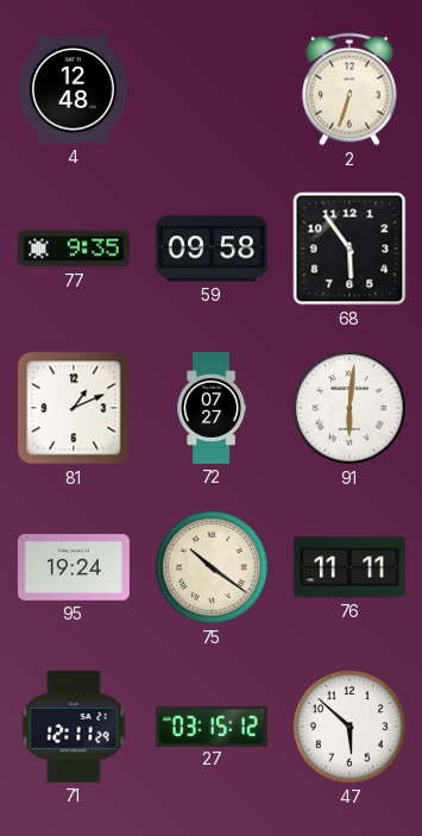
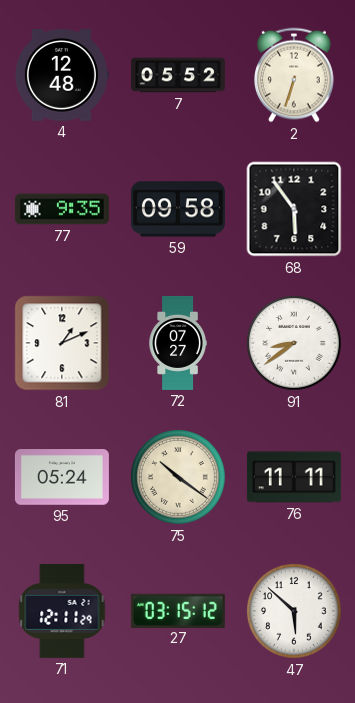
7: none -> 05:52 (178, 75)
91: 6:01 -> 8:39 (295, 344)
95: 19:24 -> 05:24 (62, 477)
